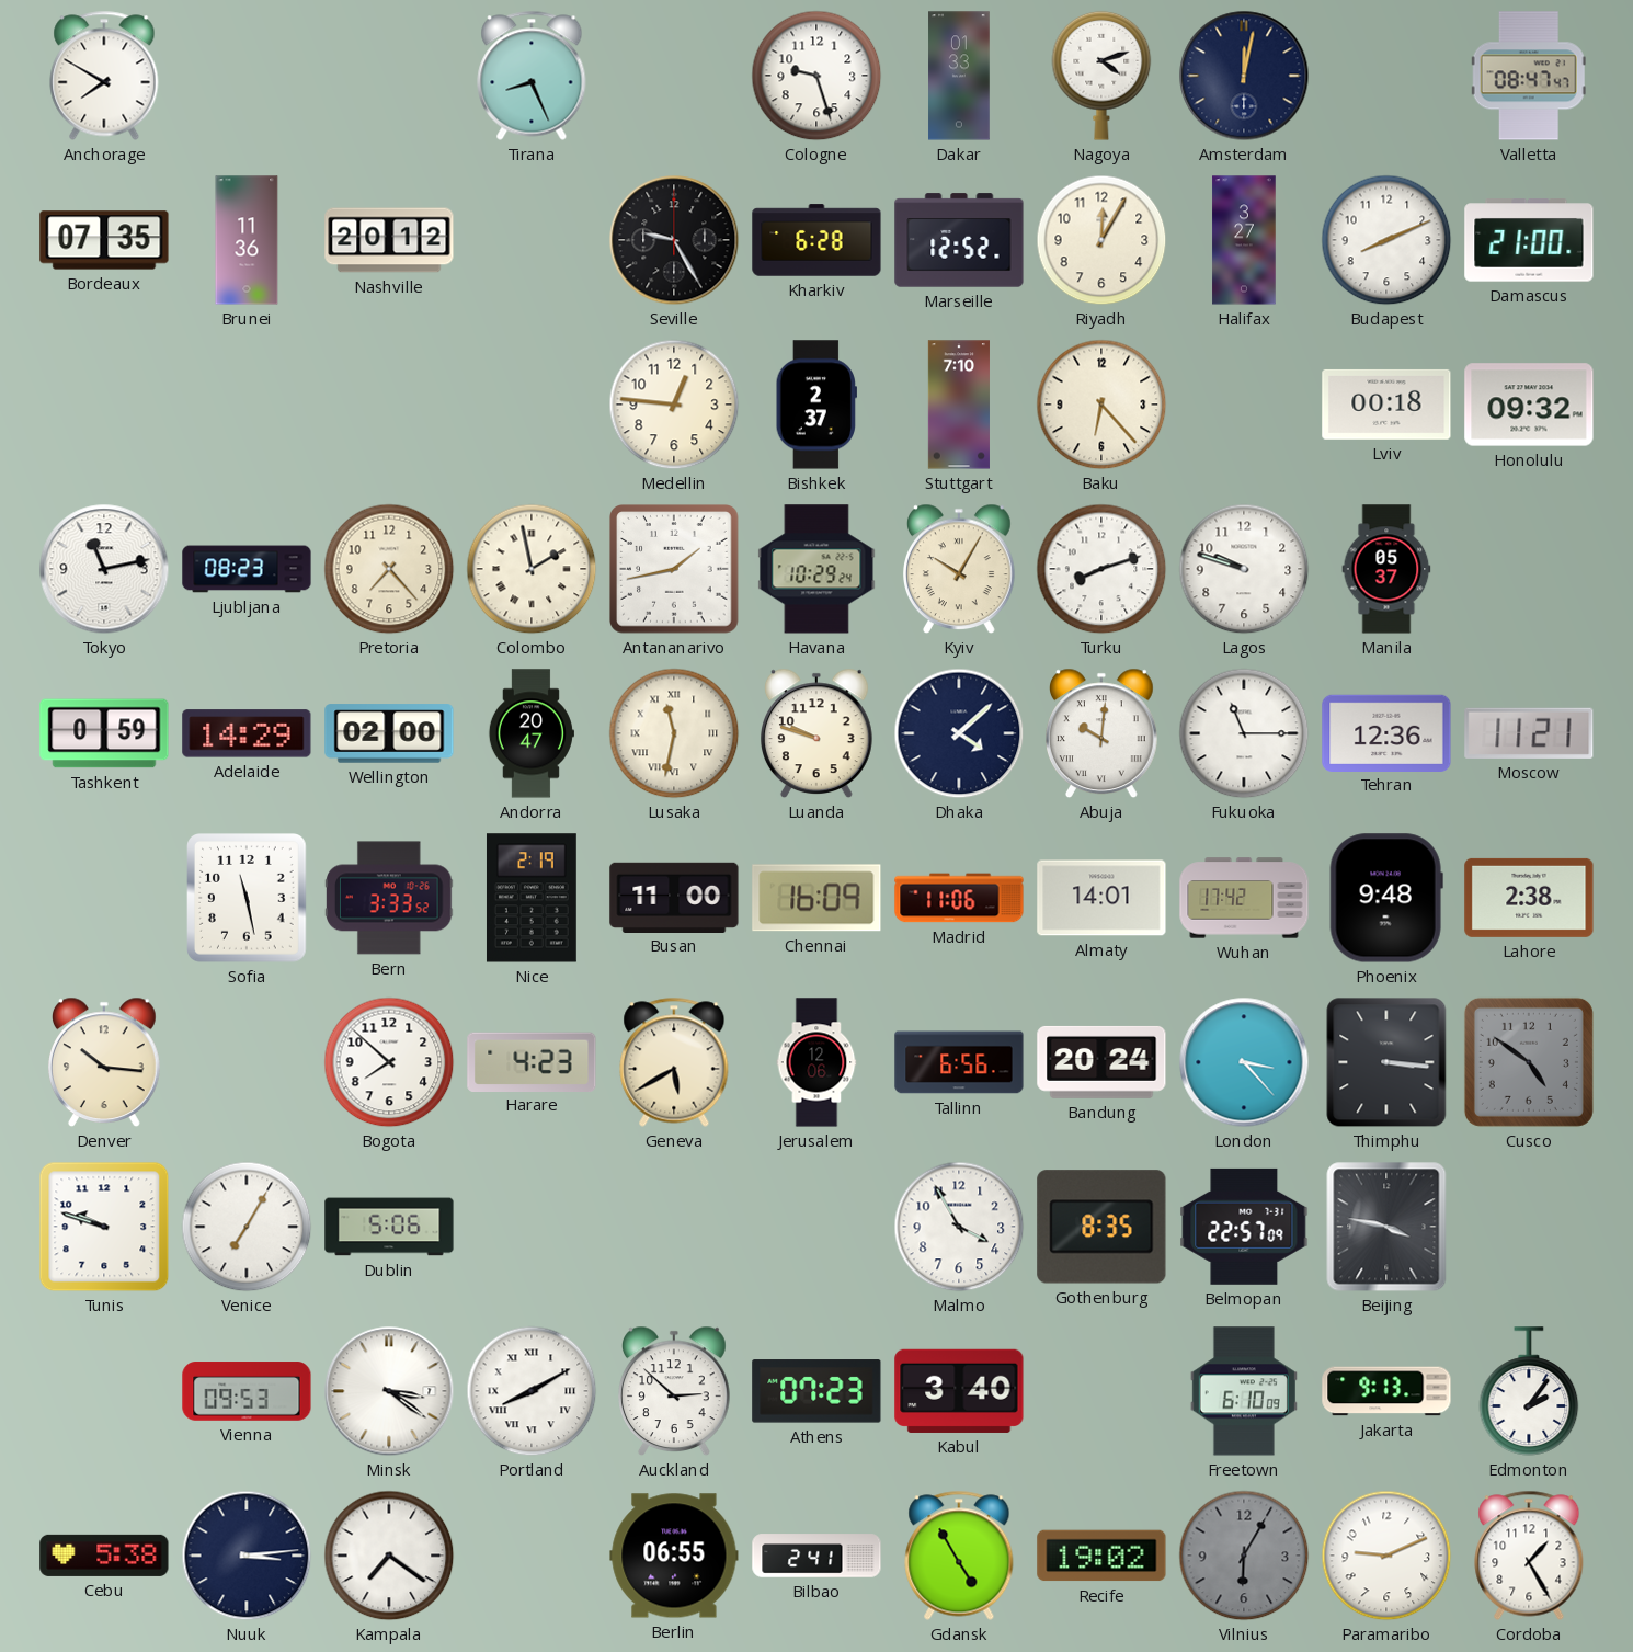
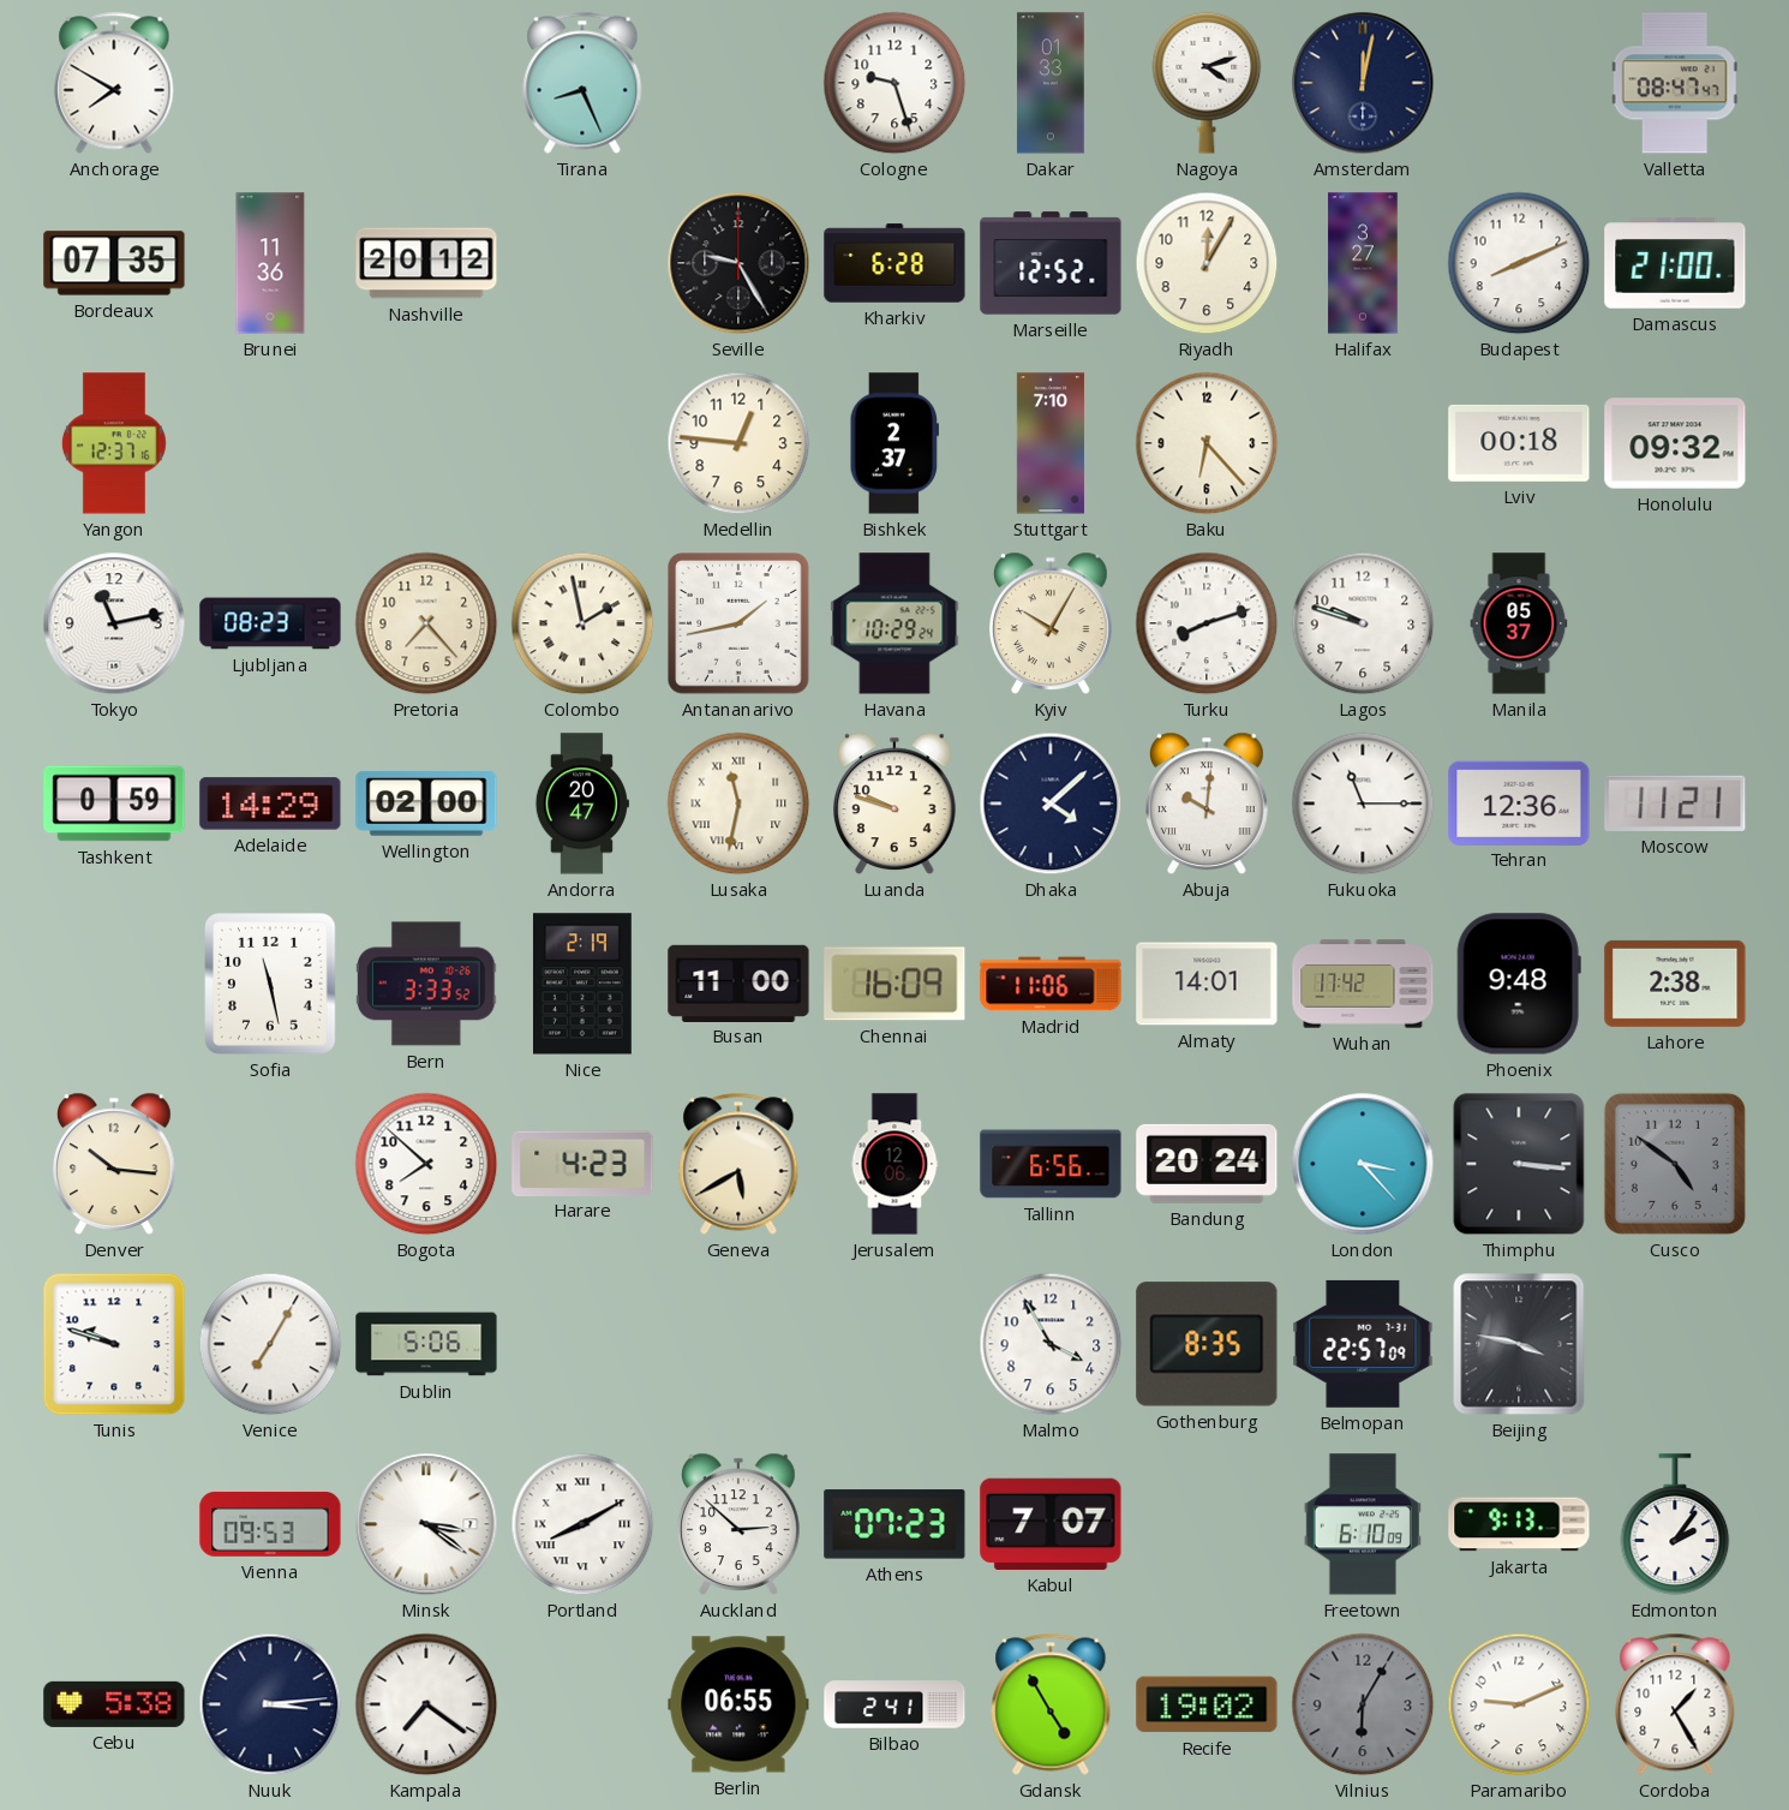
Yangon: none -> 12:37 (114, 443)
Kabul: 3:40 -> 7:07 (1051, 1524)
